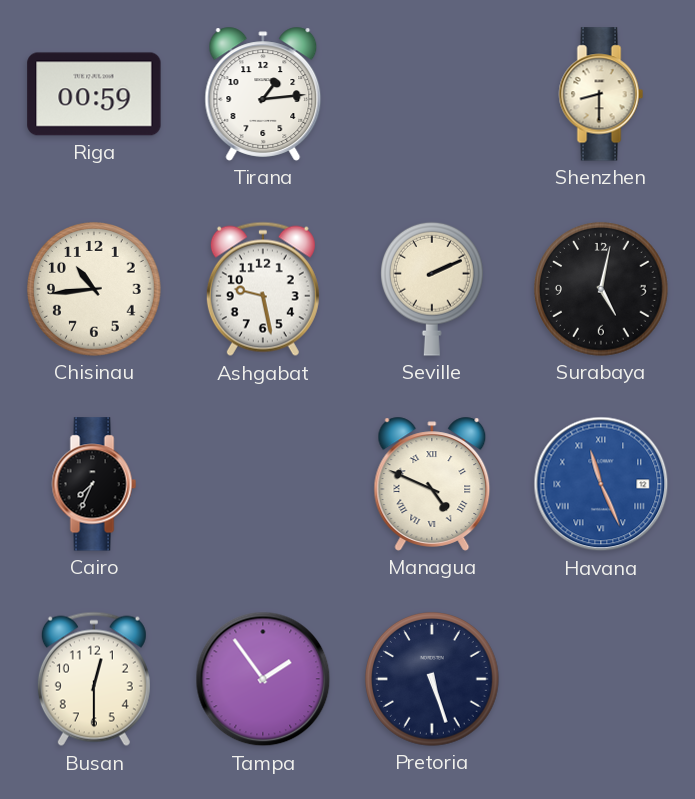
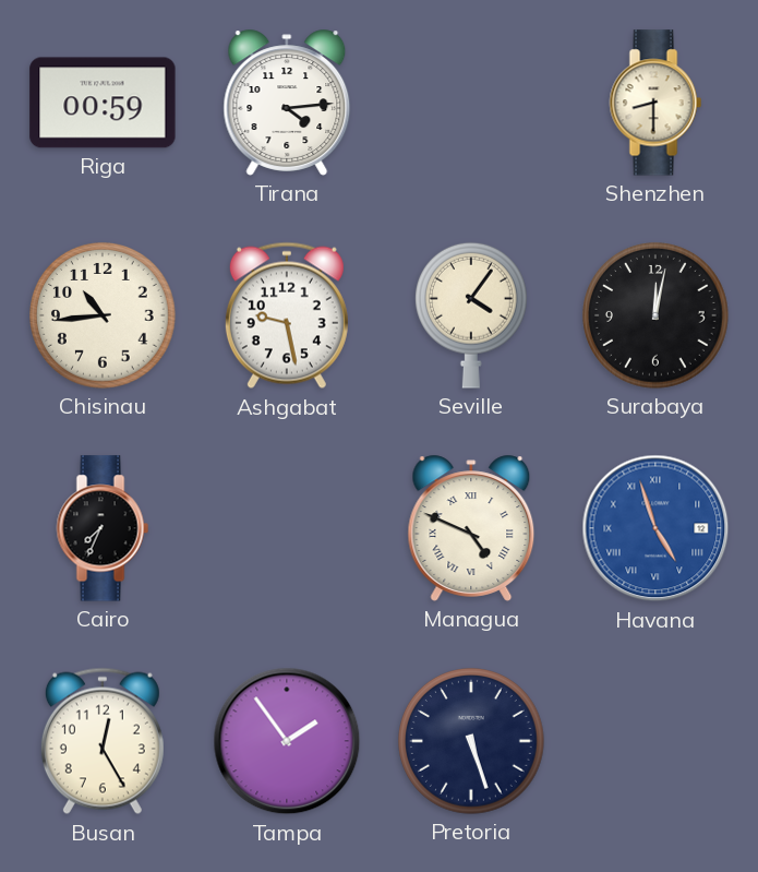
Tirana: 1:14 -> 4:14 (287, 103)
Seville: 2:11 -> 4:06 (471, 315)
Surabaya: 5:02 -> 12:02 (657, 316)
Havana: 11:26 -> 4:57 (655, 528)
Busan: 12:30 -> 12:25 (103, 741)
